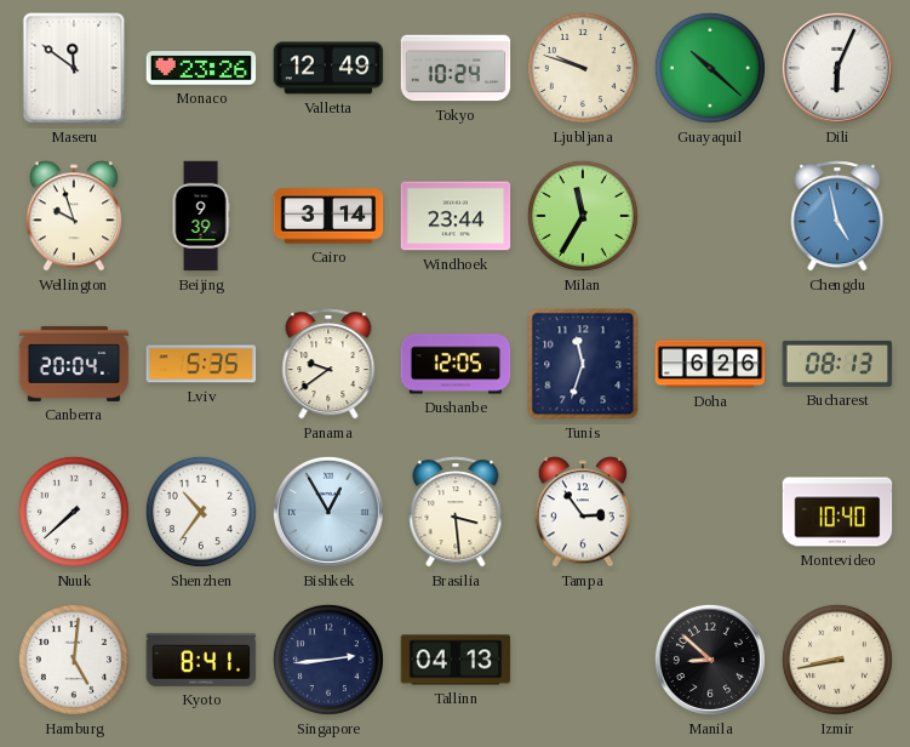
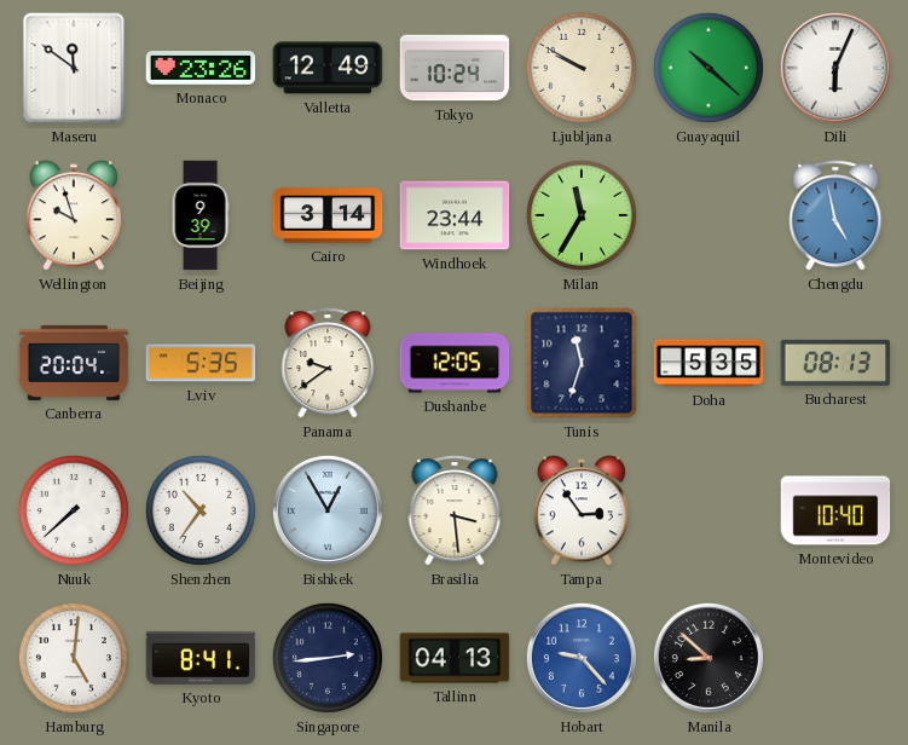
Ljubljana: 9:48 -> 9:50 (582, 68)
Doha: 6:26 -> 5:35 (709, 363)
Hobart: none -> 9:23 (582, 658)
Izmir: 8:43 -> none (837, 660)
